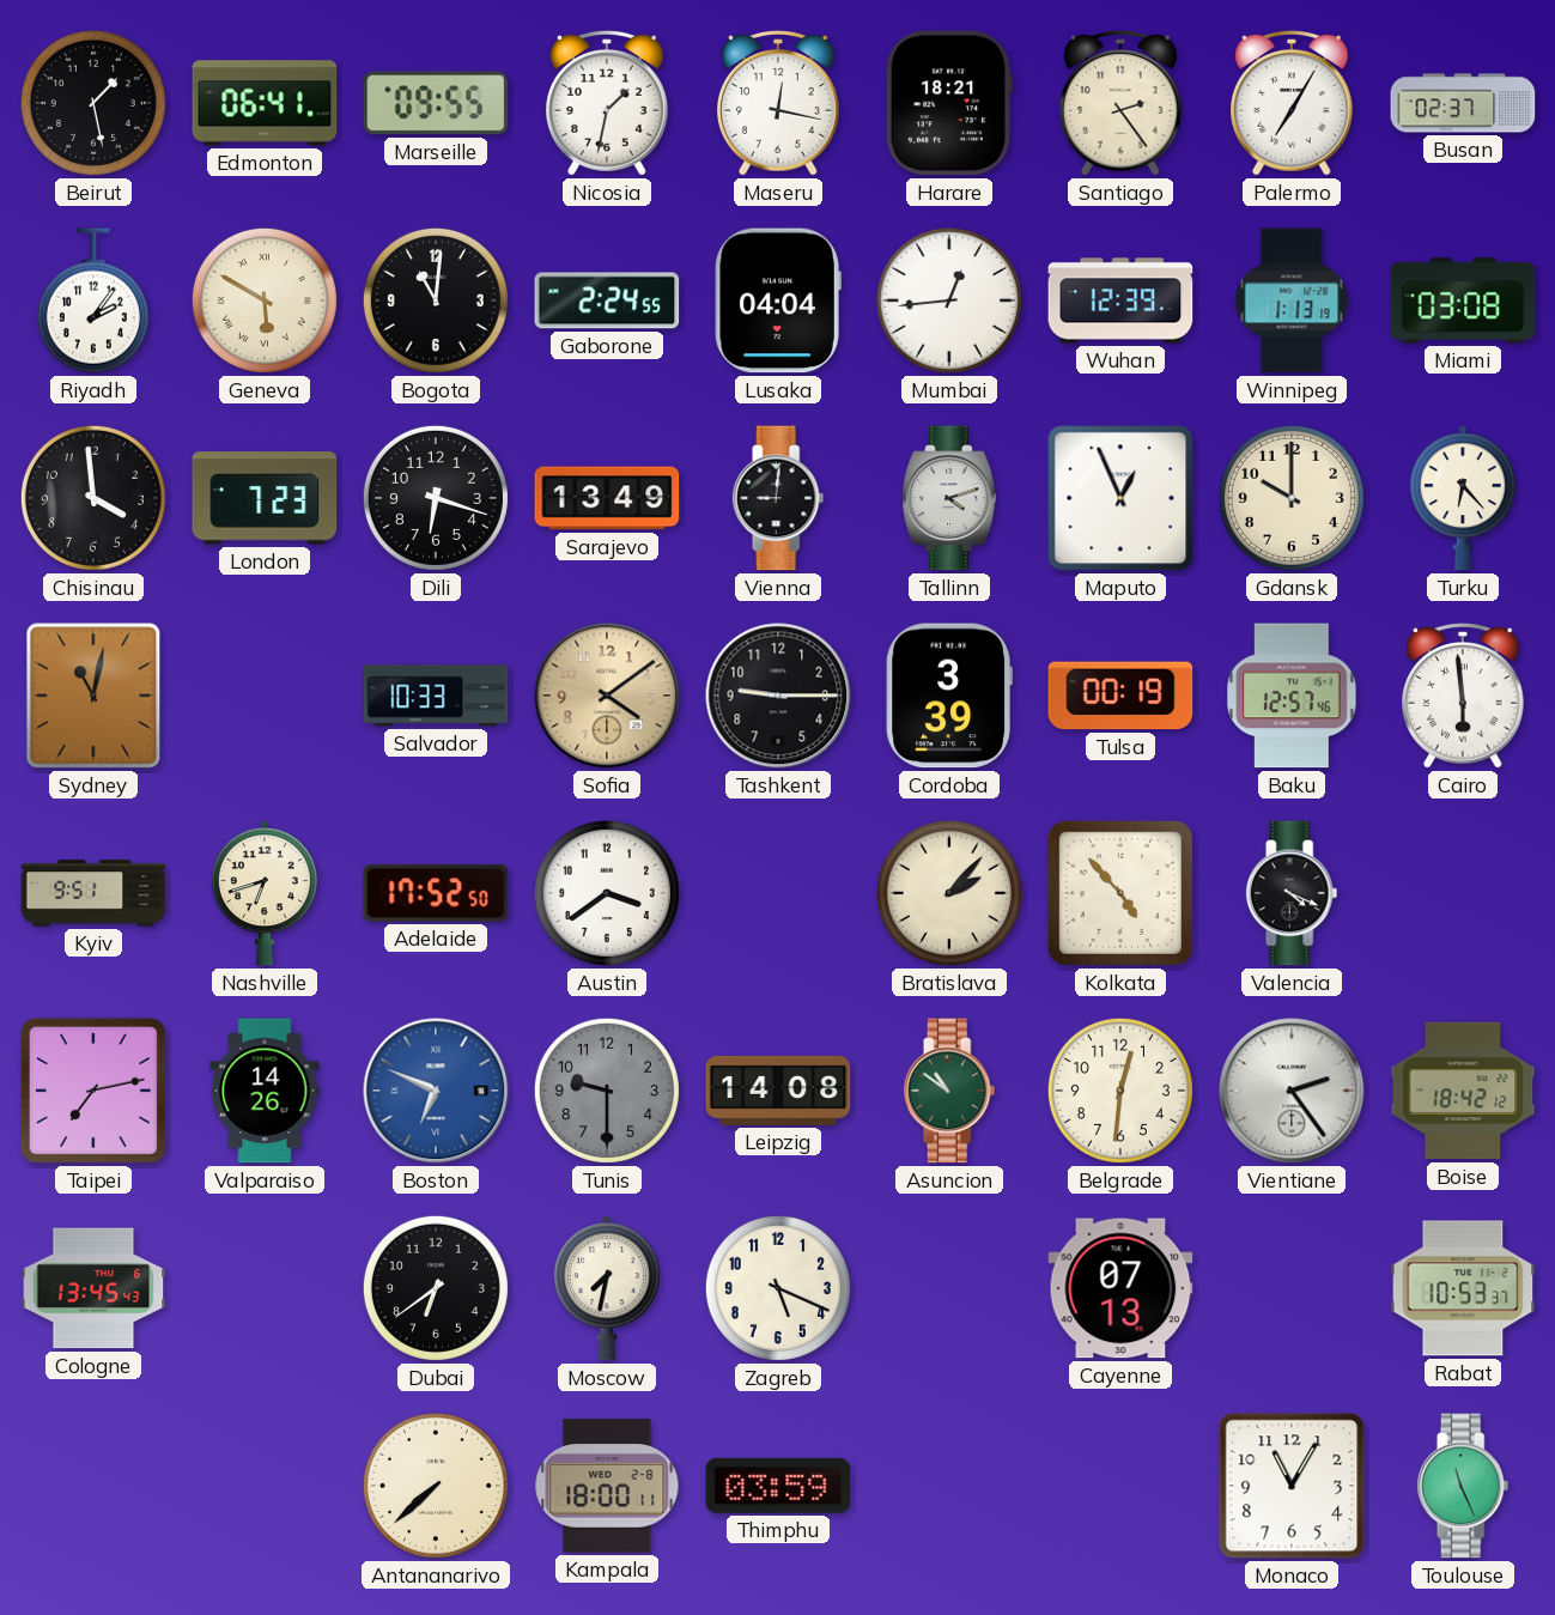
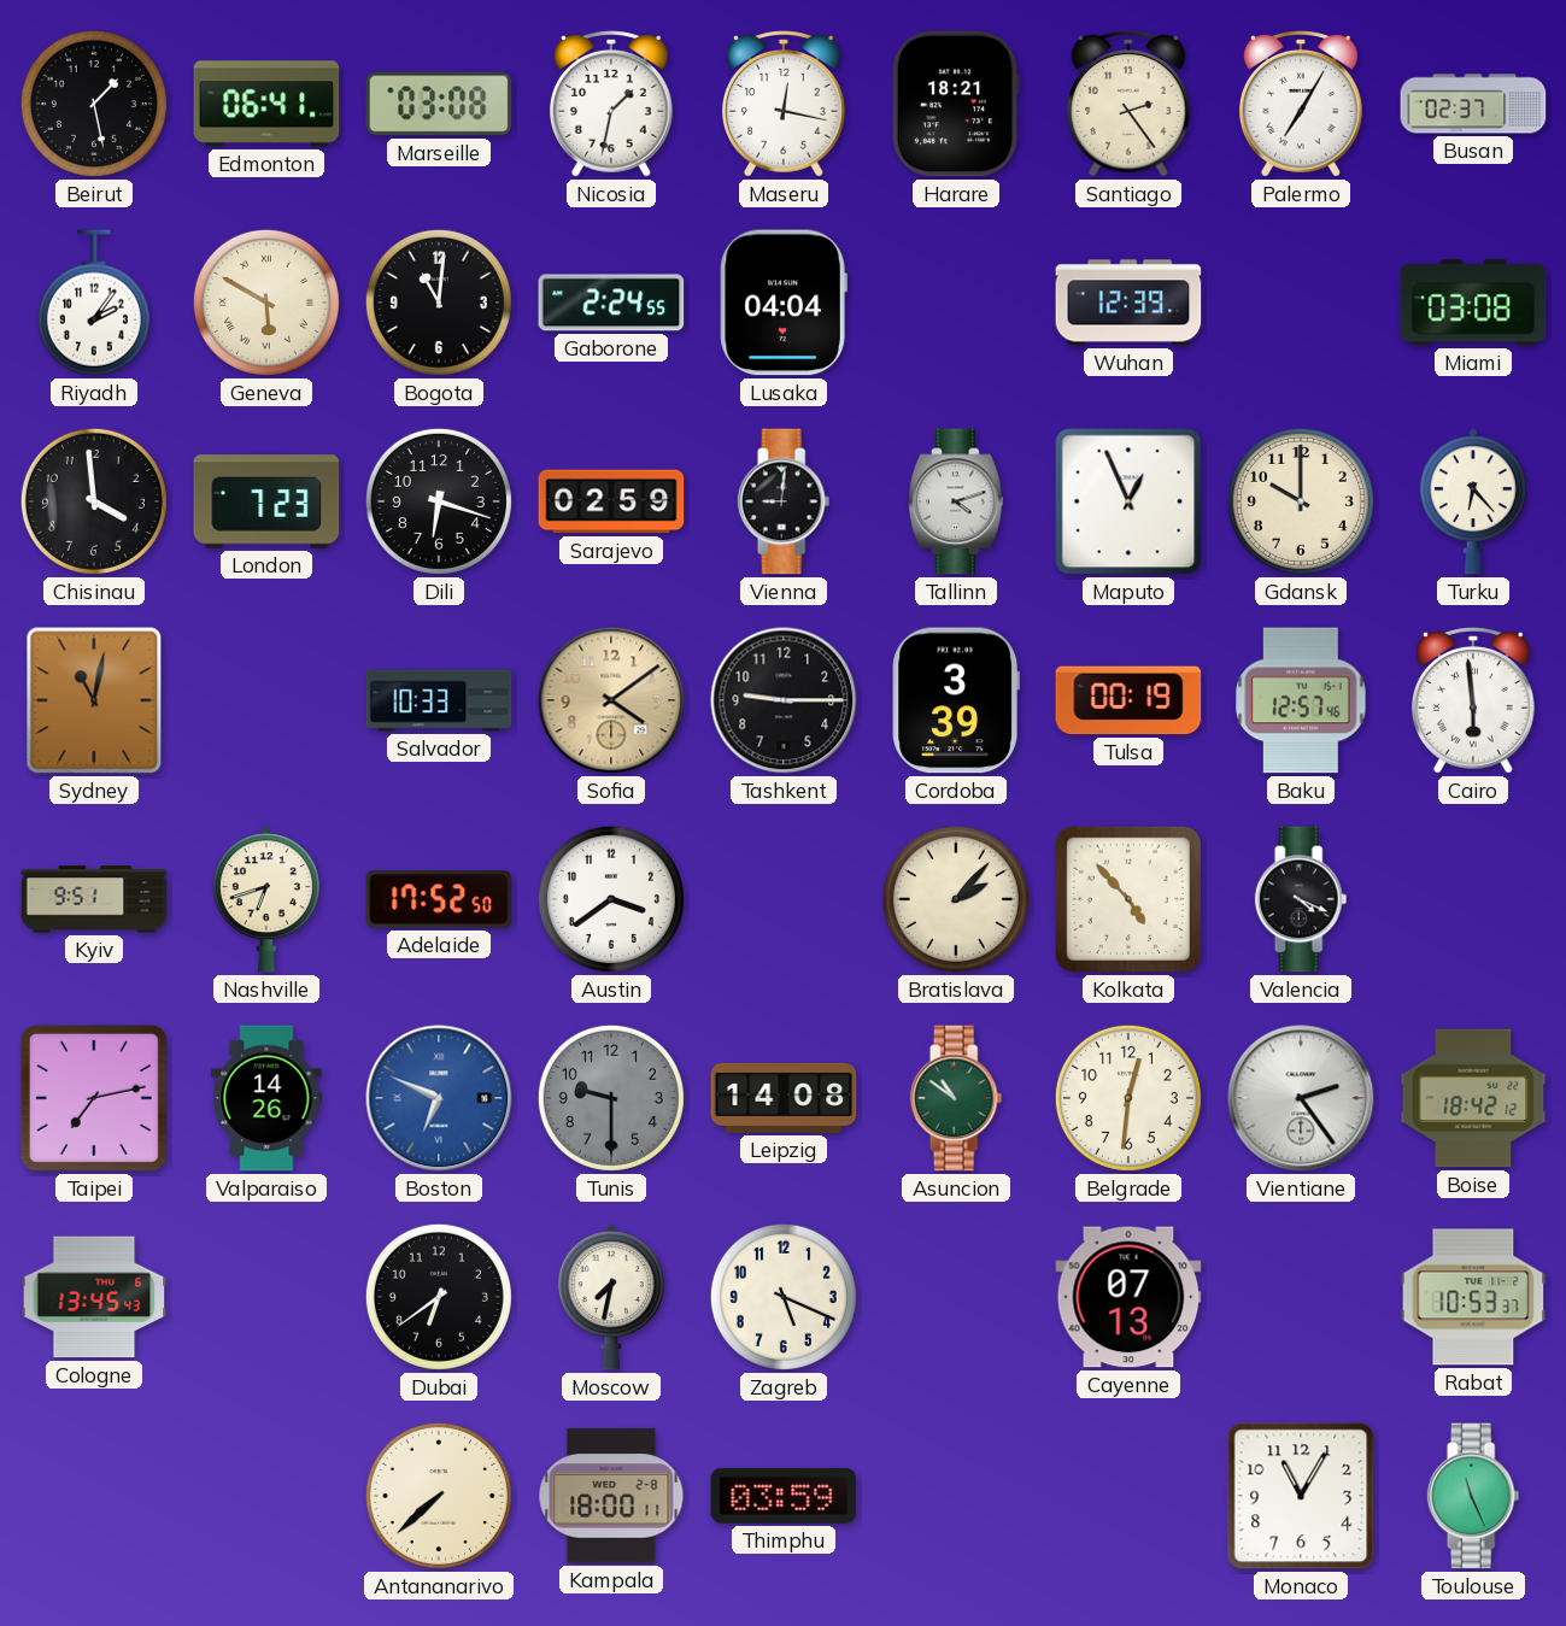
Marseille: 09:55 -> 03:08 (439, 104)
Mumbai: 12:44 -> none (949, 300)
Winnipeg: 1:13 -> none (1292, 300)
Sarajevo: 13:49 -> 02:59 (611, 501)
